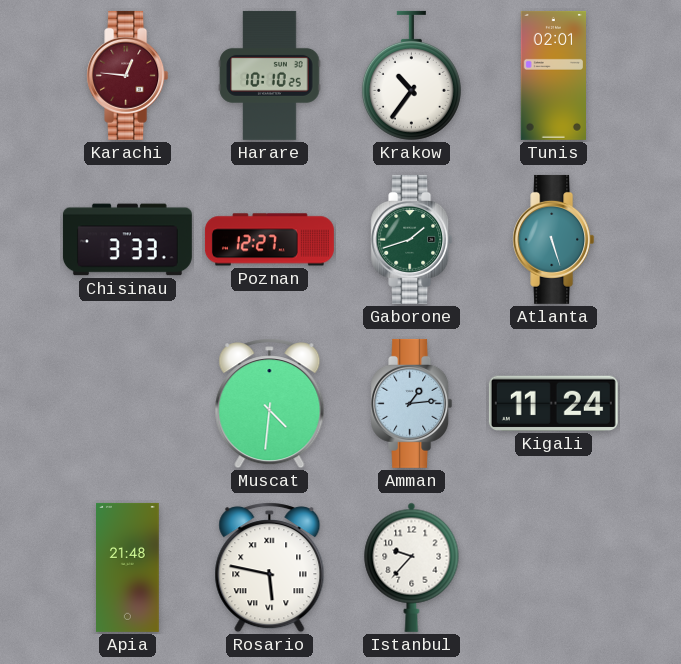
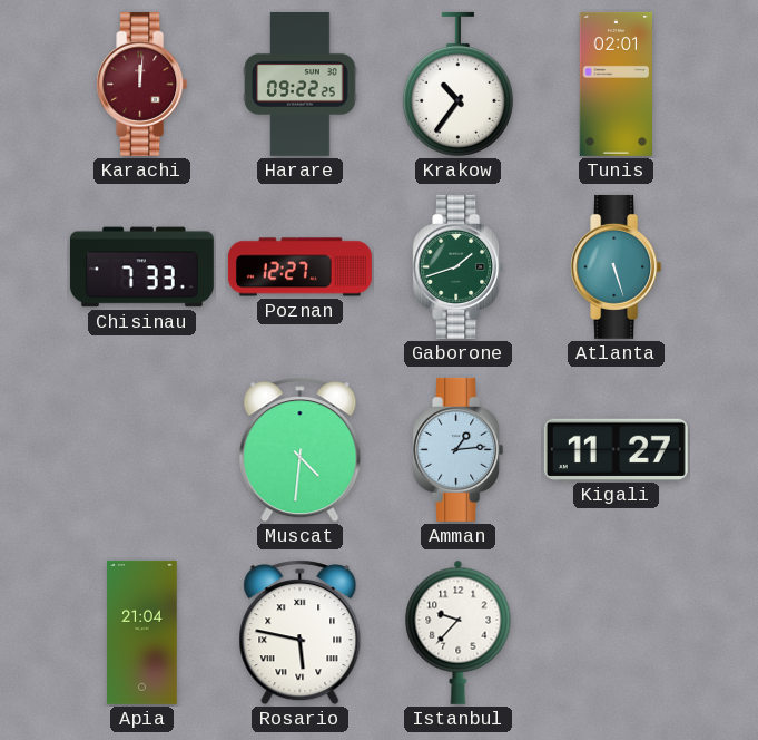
Karachi: 12:46 -> 12:01 (142, 84)
Harare: 10:10 -> 09:22 (301, 84)
Chisinau: 3:33 -> 7:33 (141, 267)
Kigali: 11:24 -> 11:27 (616, 449)
Apia: 21:48 -> 21:04 (142, 632)
